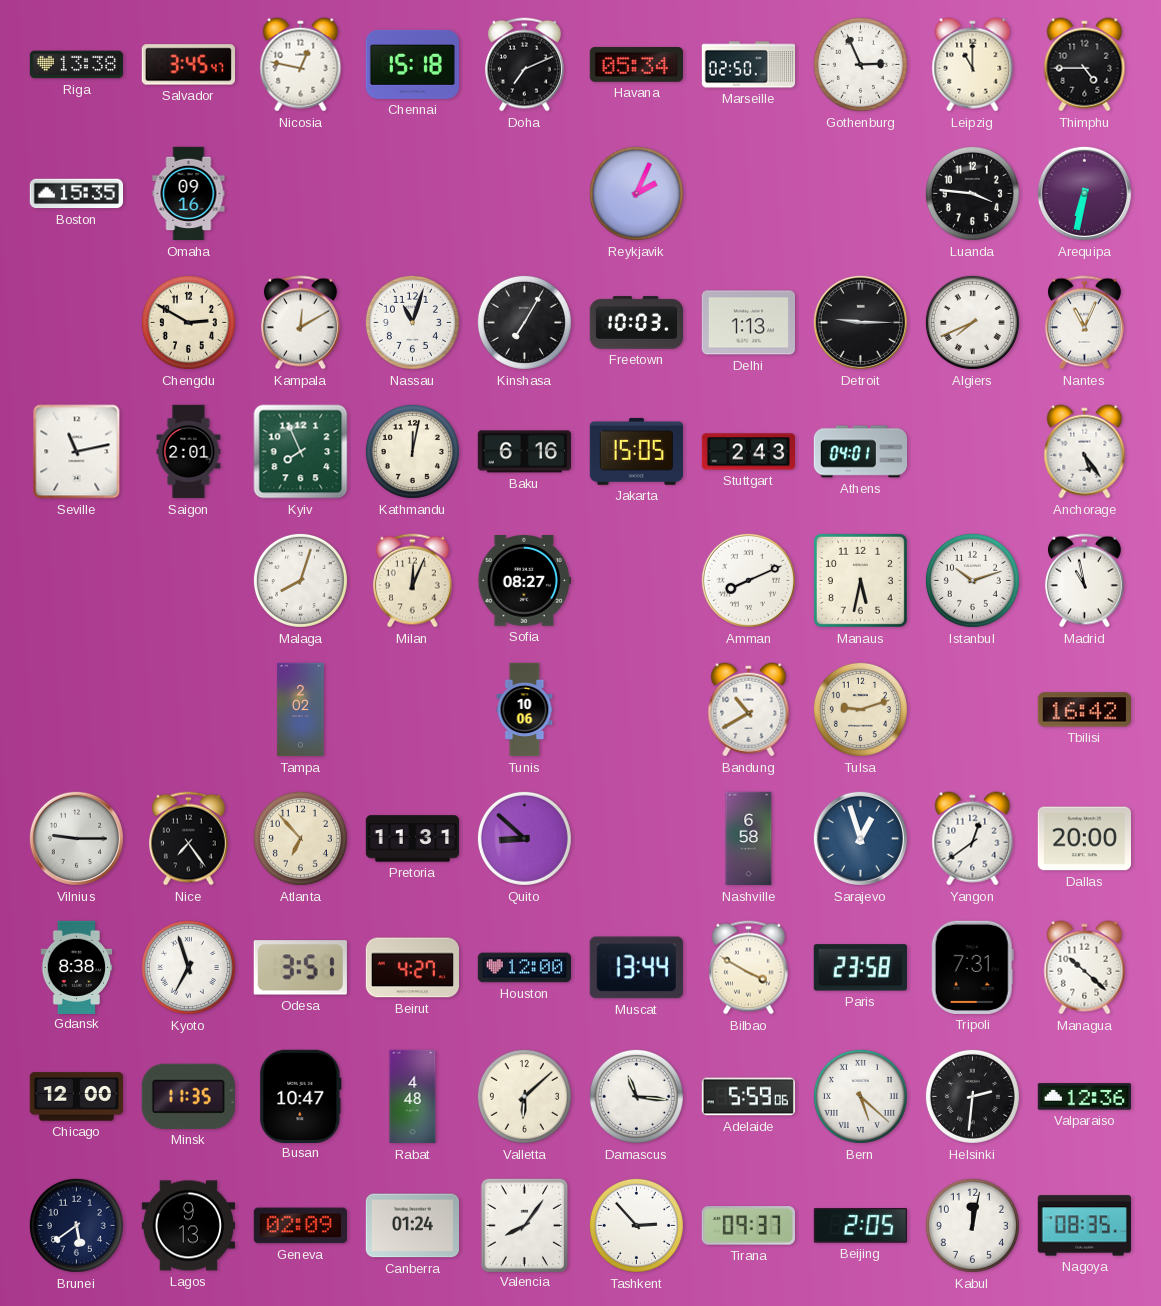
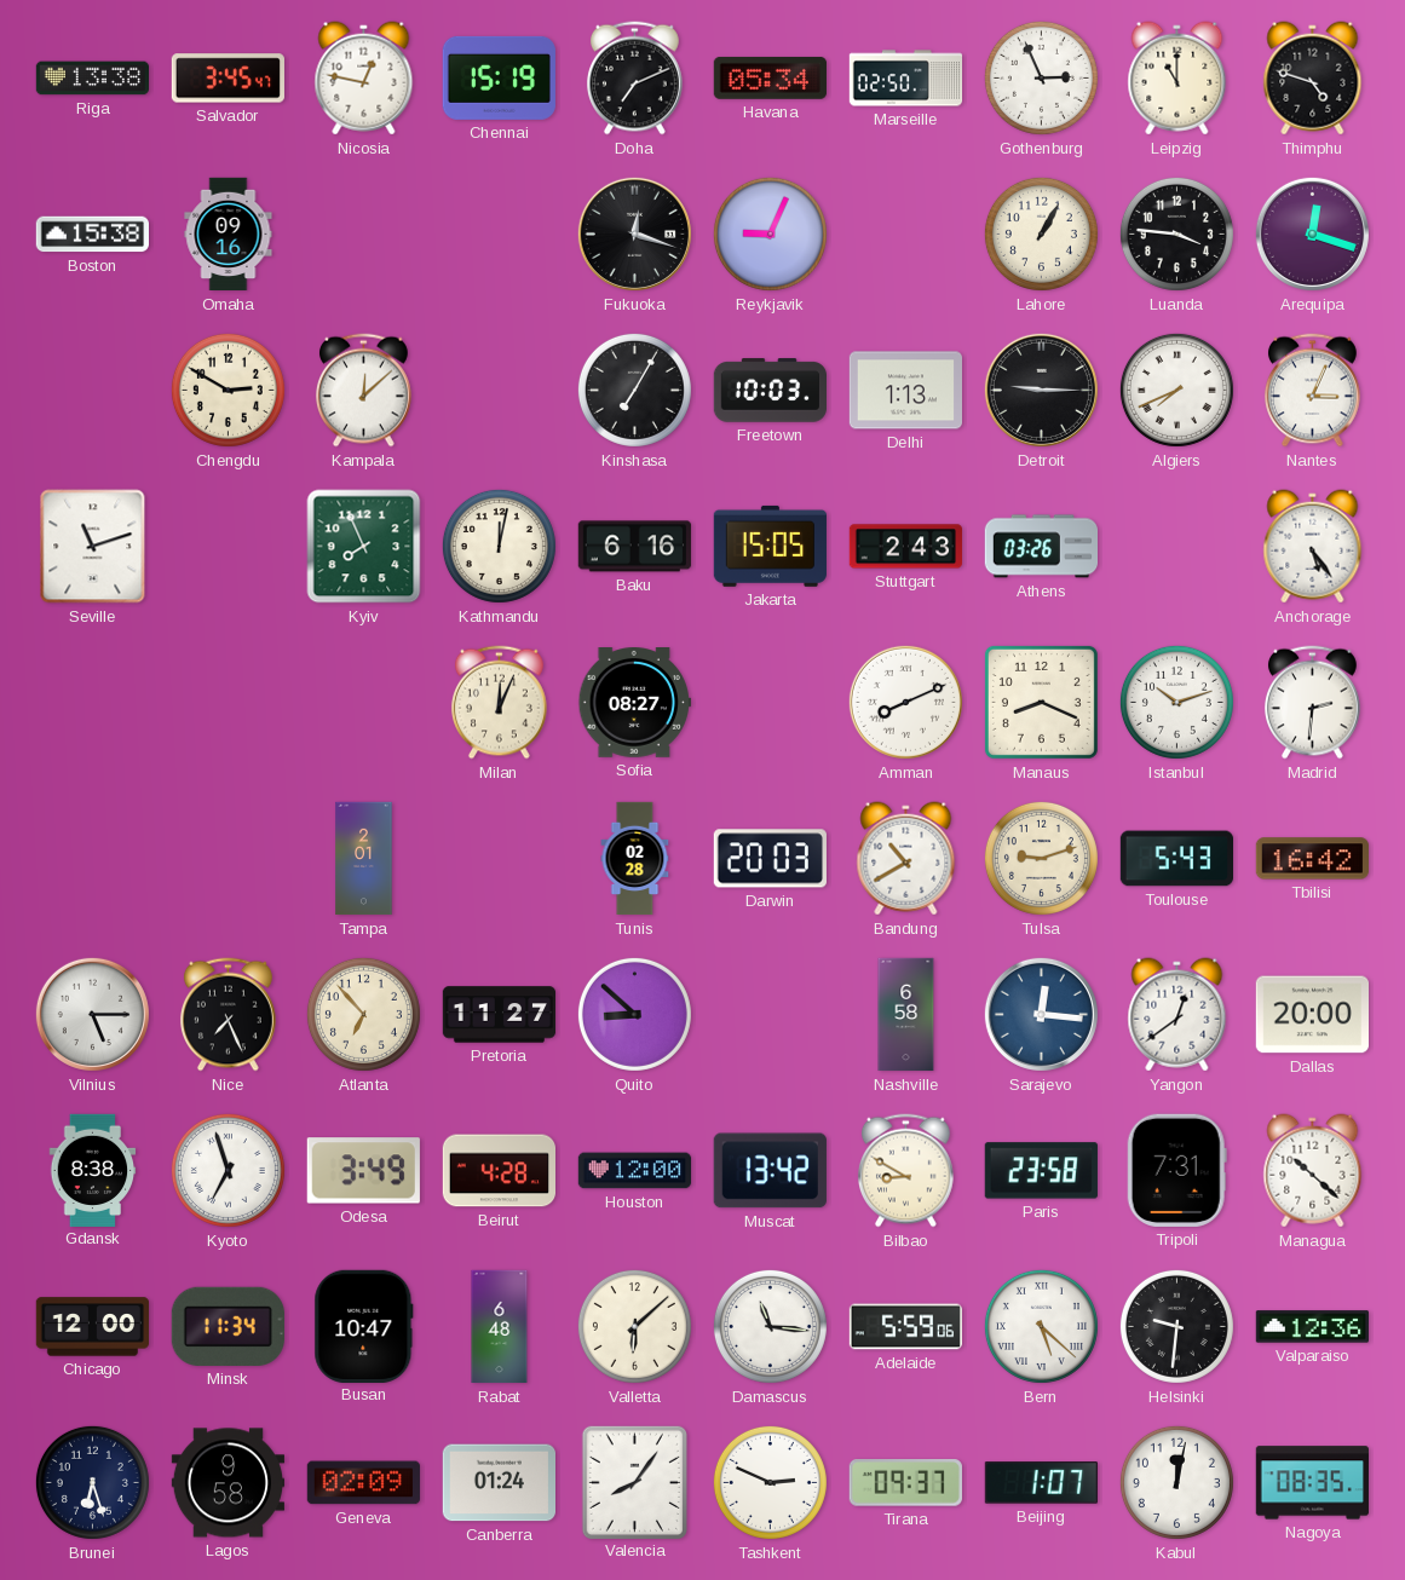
Chennai: 15:18 -> 15:19 (499, 77)
Thimphu: 4:45 -> 4:48 (1313, 79)
Boston: 15:35 -> 15:38 (92, 235)
Fukuoka: none -> 12:18 (634, 233)
Reykjavik: 2:04 -> 9:04 (770, 233)
Lahore: none -> 1:05 (1041, 233)
Arequipa: 6:32 -> 12:18 (1312, 233)
Kampala: 12:10 -> 12:08 (363, 391)
Nassau: 11:03 -> none (412, 322)
Nantes: 11:04 -> 3:04 (1312, 391)
Seville: 11:13 -> 11:12 (93, 547)
Saigon: 2:01 -> none (189, 452)
Athens: 04:01 -> 03:26 (1041, 547)
Malaga: 8:03 -> none (300, 580)
Manaus: 5:32 -> 8:19 (1041, 702)
Madrid: 10:58 -> 2:31 (1312, 703)
Tampa: 2:02 -> 2:01 (364, 859)
Tunis: 10:06 -> 02:28 (635, 859)
Darwin: none -> 20:03 (770, 859)
Toulouse: none -> 5:43 (1176, 859)
Vilnius: 9:15 -> 5:15 (92, 1014)
Nice: 7:24 -> 7:26 (228, 1015)
Pretoria: 11:31 -> 11:27 (500, 1015)
Sarajevo: 12:57 -> 12:16 (1041, 1014)
Odesa: 3:51 -> 3:49 (363, 1171)
Beirut: 4:27 -> 4:28 (499, 1171)
Muscat: 13:44 -> 13:42 (770, 1171)
Bilbao: 3:50 -> 8:50 (905, 1171)
Minsk: 11:35 -> 11:34 (228, 1326)
Rabat: 4:48 -> 6:48 (500, 1327)
Helsinki: 2:31 -> 9:31 (1176, 1326)
Brunei: 5:39 -> 6:27 (92, 1482)
Lagos: 9:13 -> 9:58 (228, 1483)
Tashkent: 2:53 -> 2:49 (770, 1482)
Beijing: 2:05 -> 1:07 (1041, 1483)
